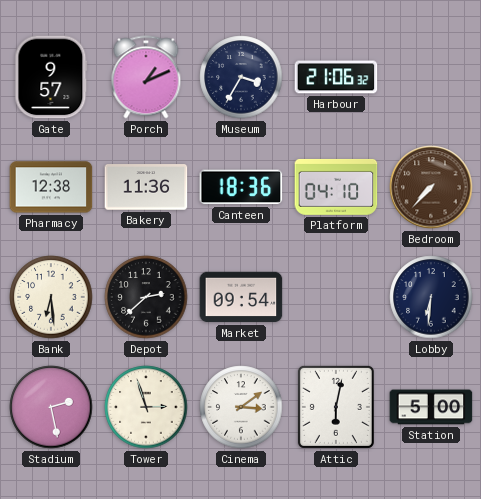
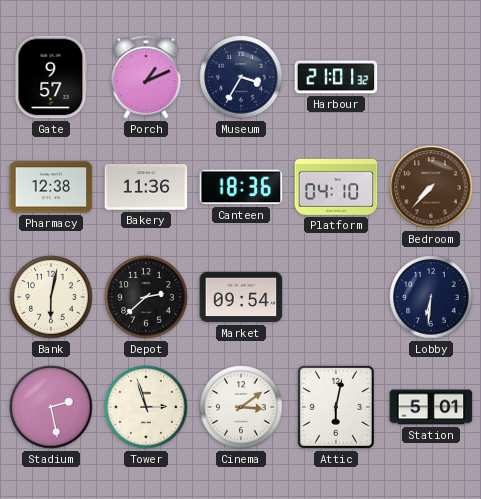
Harbour: 21:06 -> 21:01 (336, 77)
Bank: 6:29 -> 6:02 (51, 297)
Station: 5:00 -> 5:01 (431, 407)
